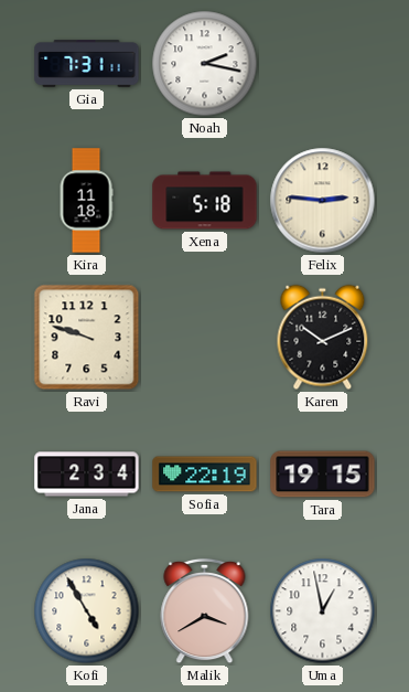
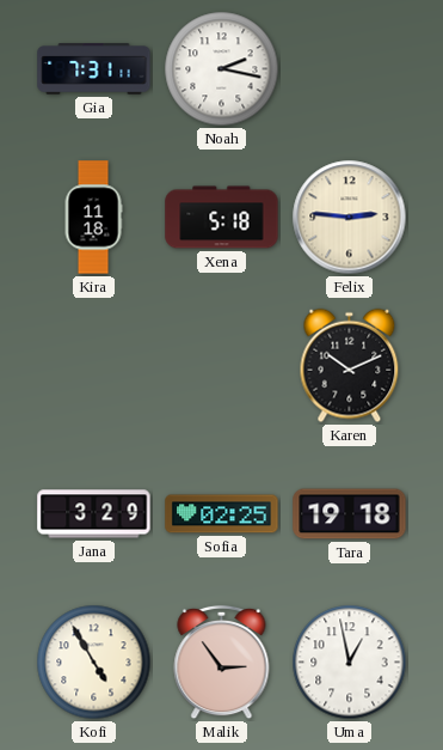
Ravi: 9:48 -> none (87, 338)
Jana: 2:34 -> 3:29 (94, 514)
Sofia: 22:19 -> 02:25 (222, 514)
Tara: 19:15 -> 19:18 (350, 514)
Malik: 3:40 -> 2:54 (222, 663)
